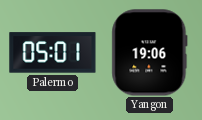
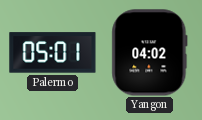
Yangon: 19:06 -> 04:02 (150, 53)
